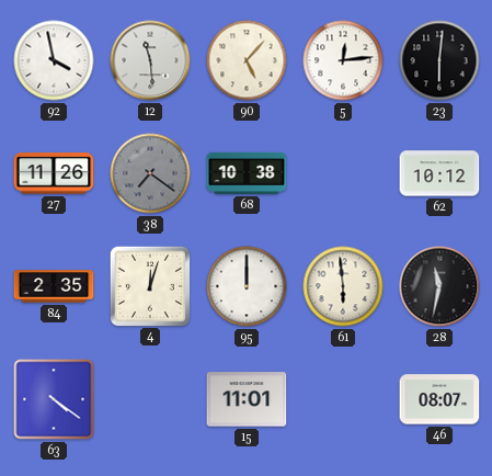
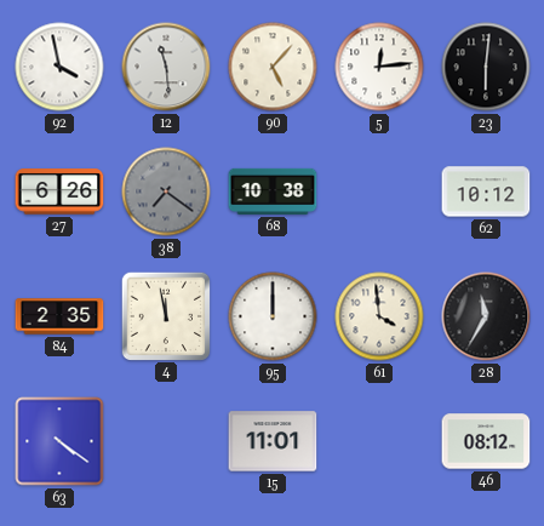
27: 11:26 -> 6:26 (59, 191)
4: 12:03 -> 11:58 (165, 315)
61: 5:59 -> 3:59 (379, 316)
28: 11:32 -> 11:35 (486, 316)
46: 08:07 -> 08:12 (486, 441)
